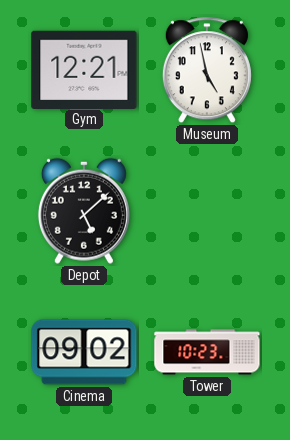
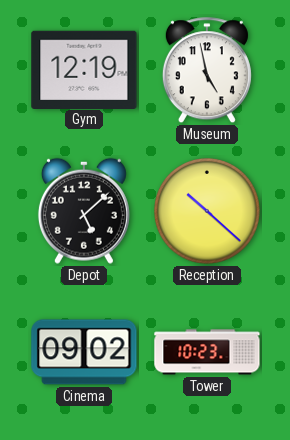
Gym: 12:21 -> 12:19 (84, 69)
Reception: none -> 10:22 (207, 211)
